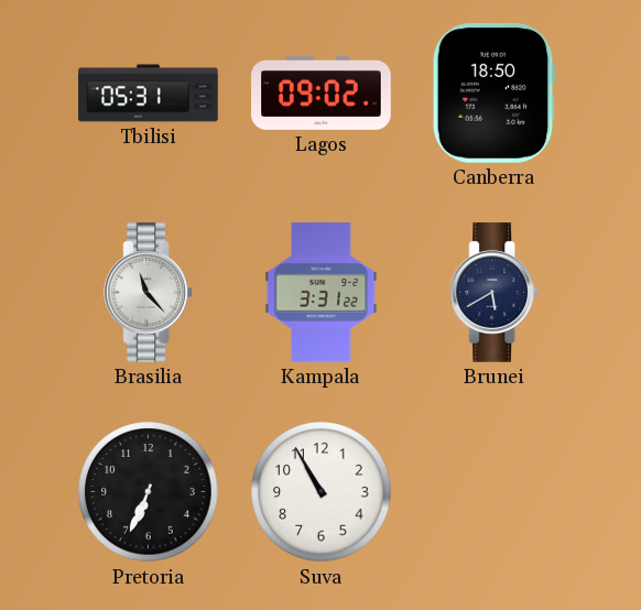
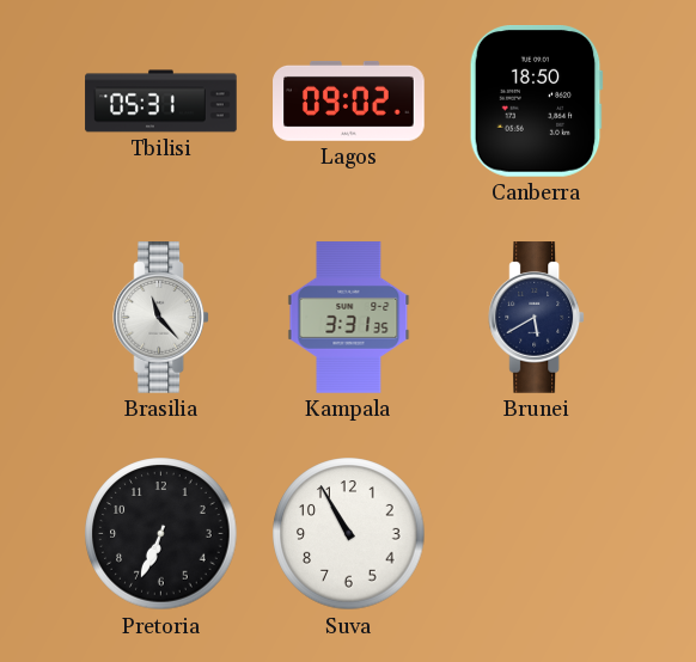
Kampala: 3:31:22 -> 3:31:35 (349, 318)
